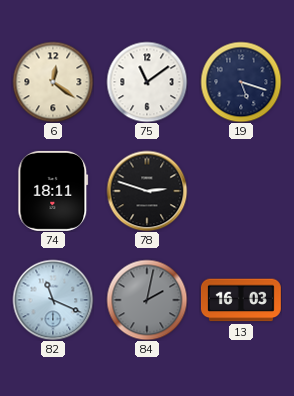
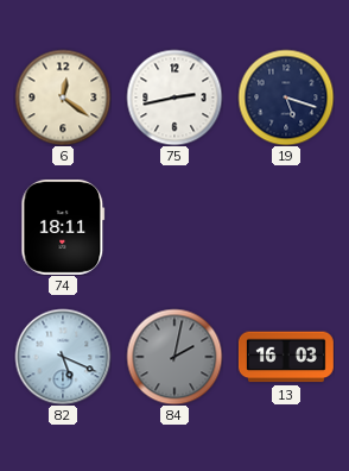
75: 11:09 -> 2:43 (174, 98)
78: 2:48 -> none (147, 191)
82: 11:19 -> 5:19 (63, 357)
